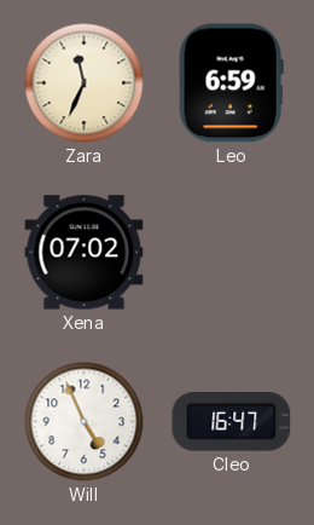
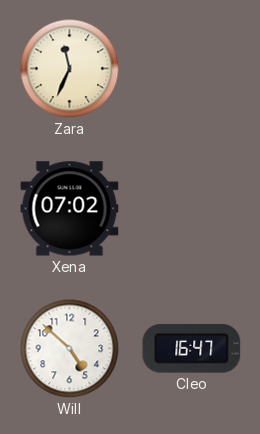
Leo: 6:59 -> none (231, 83)
Will: 4:56 -> 4:52 (70, 349)
